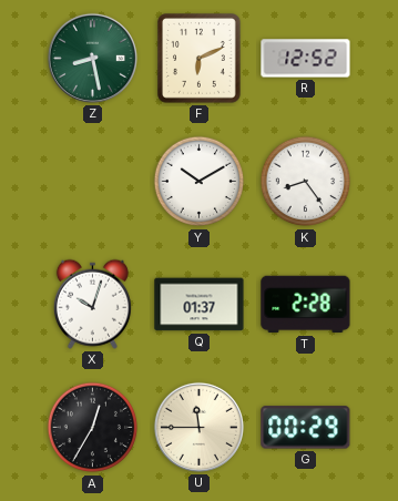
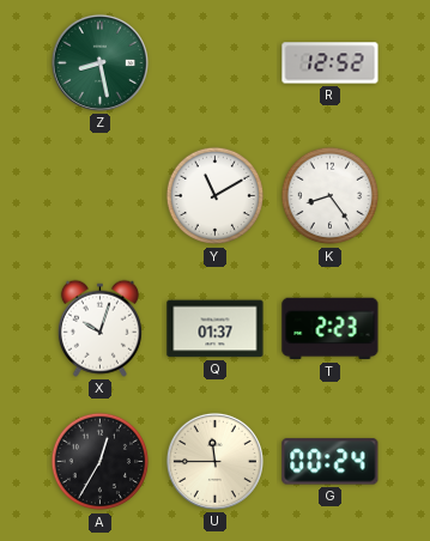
F: 6:11 -> none (200, 59)
Y: 10:10 -> 11:10 (216, 196)
T: 2:28 -> 2:23 (331, 329)
G: 00:29 -> 00:24 (331, 462)
